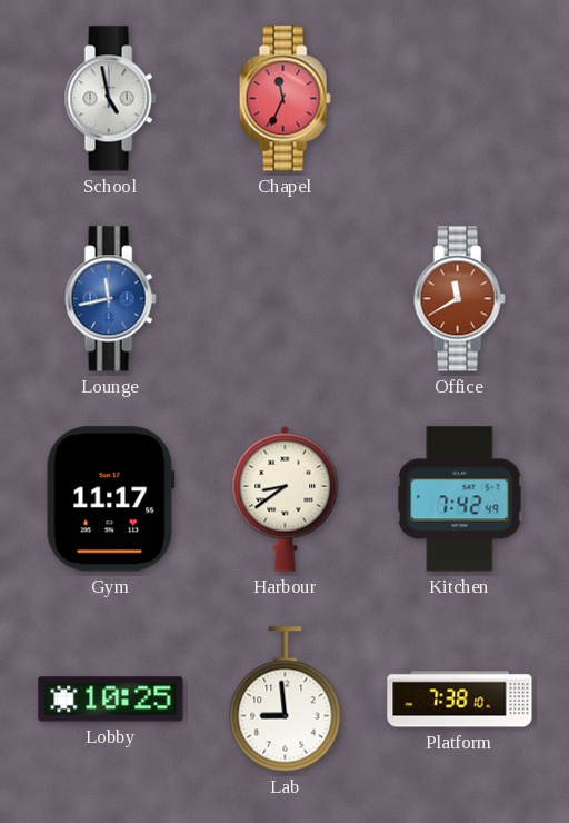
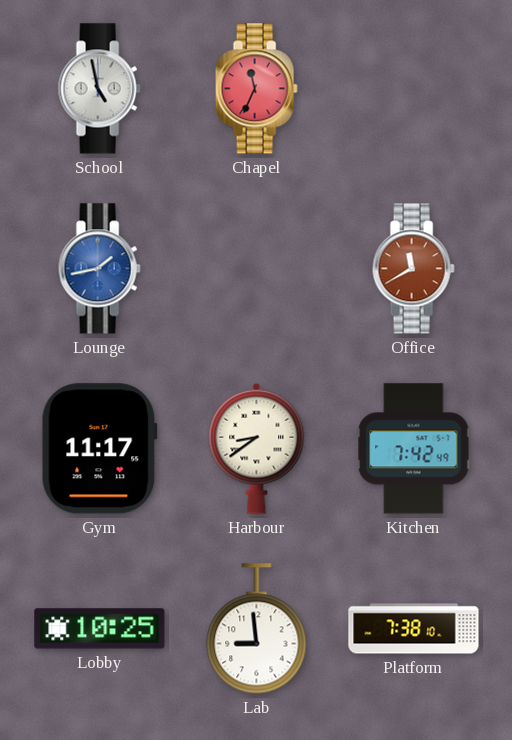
Lounge: 11:43 -> 1:43 (99, 269)
